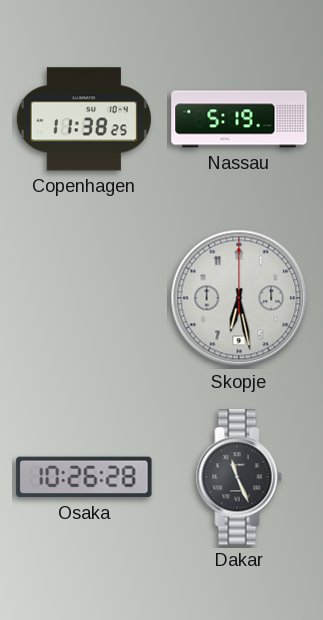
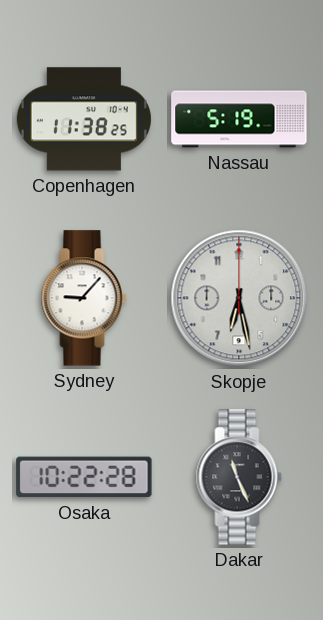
Sydney: none -> 9:07 (84, 298)
Osaka: 10:26 -> 10:22 (84, 477)
